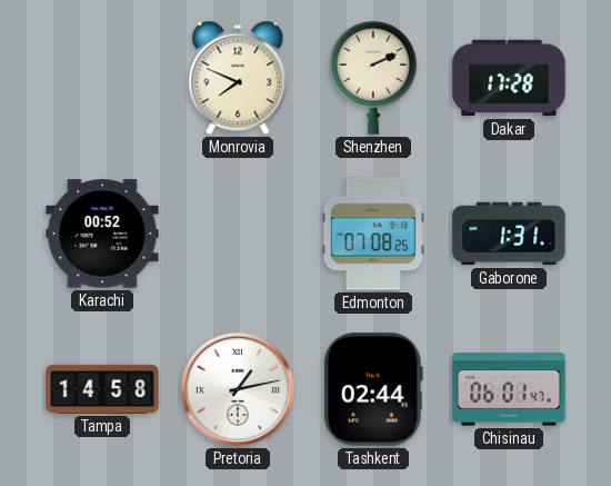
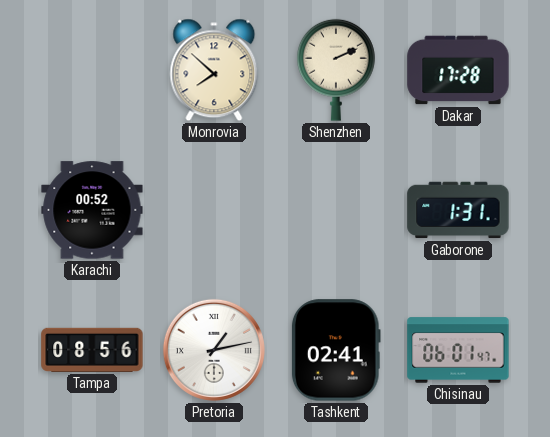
Monrovia: 7:49 -> 7:52 (214, 70)
Edmonton: 07:08 -> none (373, 234)
Tampa: 14:58 -> 08:56 (92, 350)
Tashkent: 02:44 -> 02:41 (336, 350)
